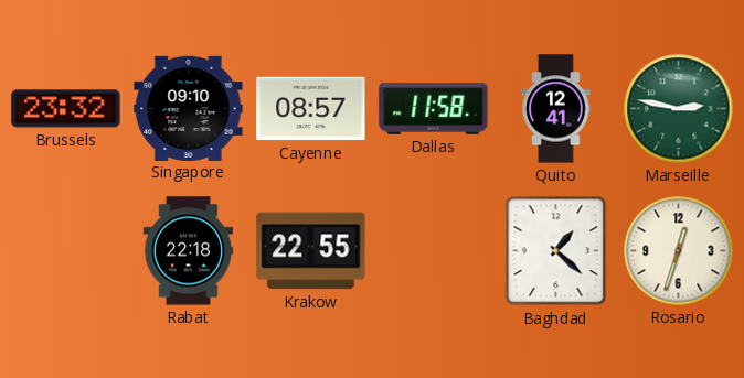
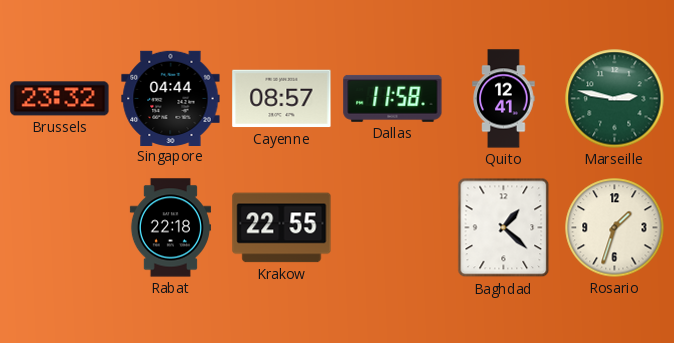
Singapore: 09:10 -> 04:44 (171, 98)
Rosario: 12:33 -> 1:33 (615, 228)
